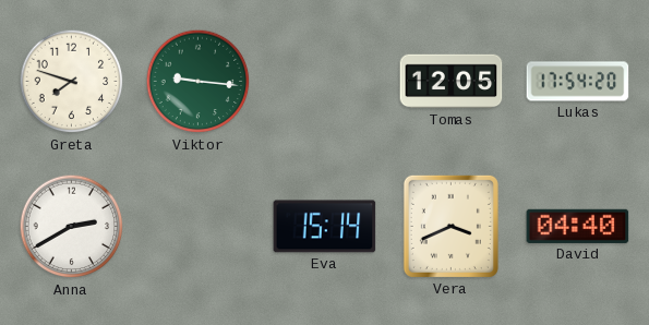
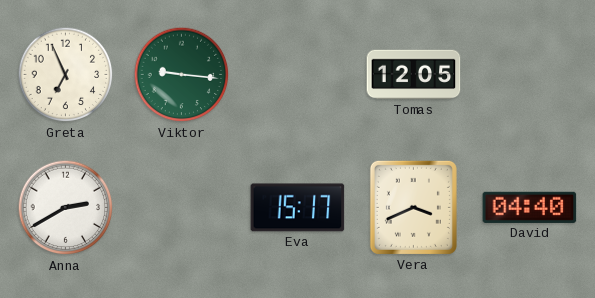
Greta: 7:48 -> 6:56 (66, 75)
Lukas: 17:54 -> none (578, 82)
Eva: 15:14 -> 15:17 (298, 208)
